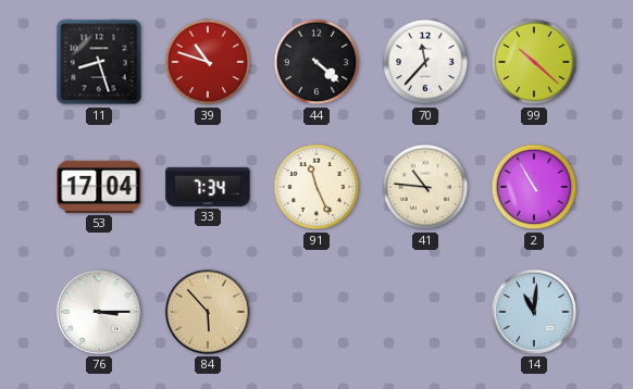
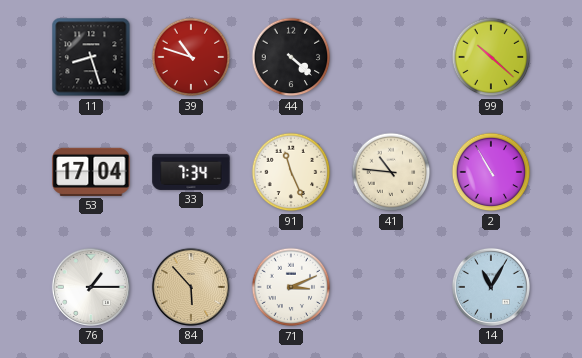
70: 11:37 -> none (425, 62)
76: 3:15 -> 1:15 (91, 287)
71: none -> 3:11 (291, 287)
14: 11:01 -> 11:05 (491, 287)
